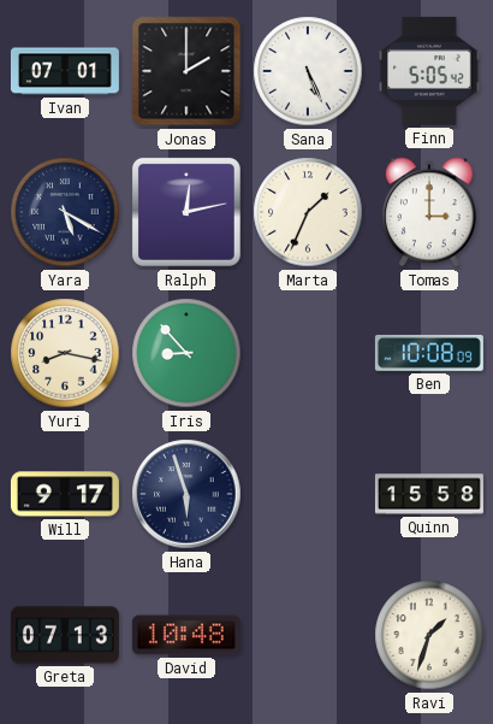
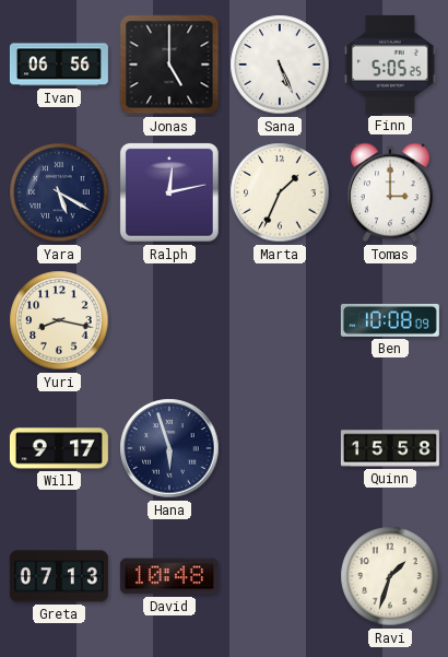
Ivan: 07:01 -> 06:56 (59, 64)
Jonas: 2:00 -> 5:00 (169, 64)
Finn: 5:05:42 -> 5:05:25 (390, 64)
Iris: 8:53 -> none (186, 353)
